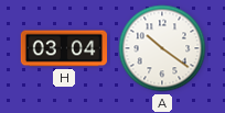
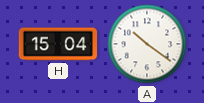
H: 03:04 -> 15:04 (58, 44)
